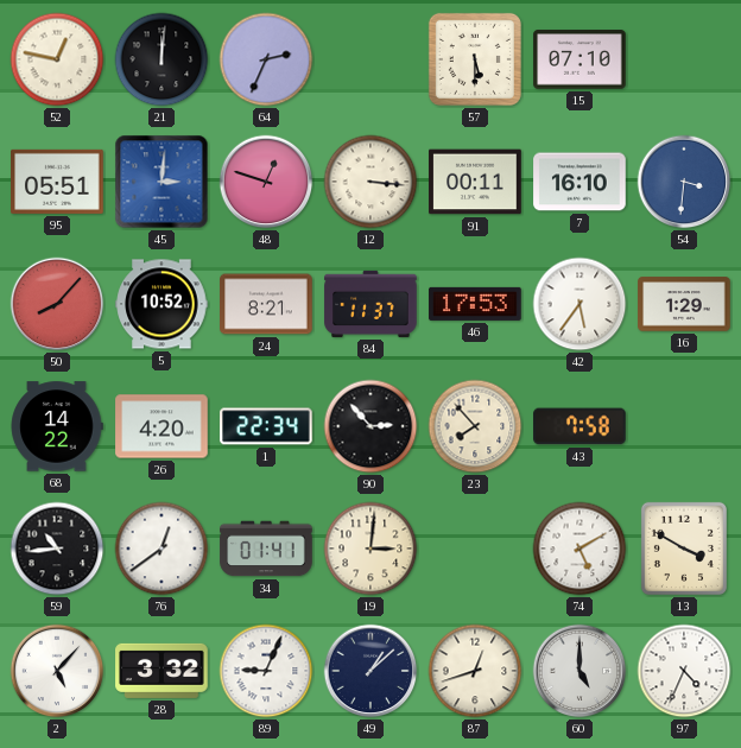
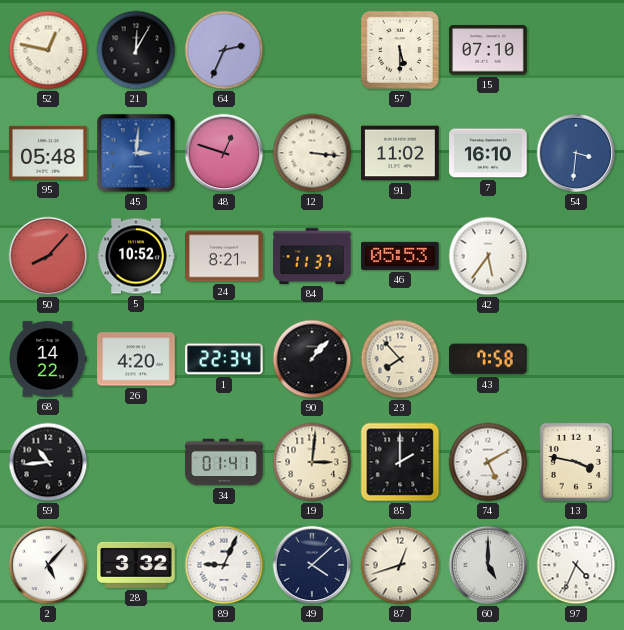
21: 12:01 -> 12:05 (136, 50)
95: 05:51 -> 05:48 (48, 153)
91: 00:11 -> 11:02 (400, 153)
46: 17:53 -> 05:53 (400, 256)
16: 1:29 -> none (684, 304)
90: 2:53 -> 1:07 (312, 359)
76: 12:39 -> none (161, 549)
85: none -> 2:00 (400, 462)
13: 3:50 -> 3:47 (576, 462)
49: 1:08 -> 4:08 (312, 565)
